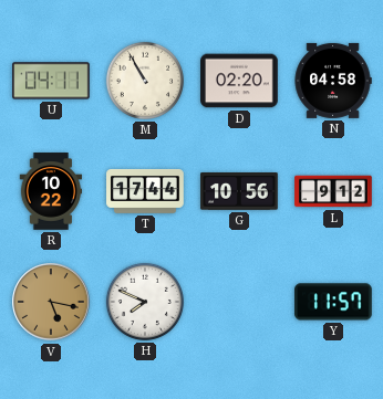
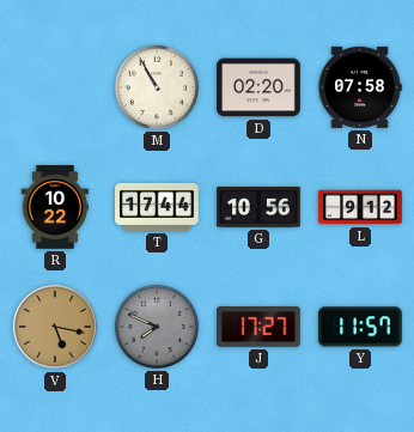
U: 04:11 -> none (51, 81)
N: 04:58 -> 07:58 (360, 87)
H dial: white -> grey (157, 327)
J: none -> 17:27 (258, 328)
